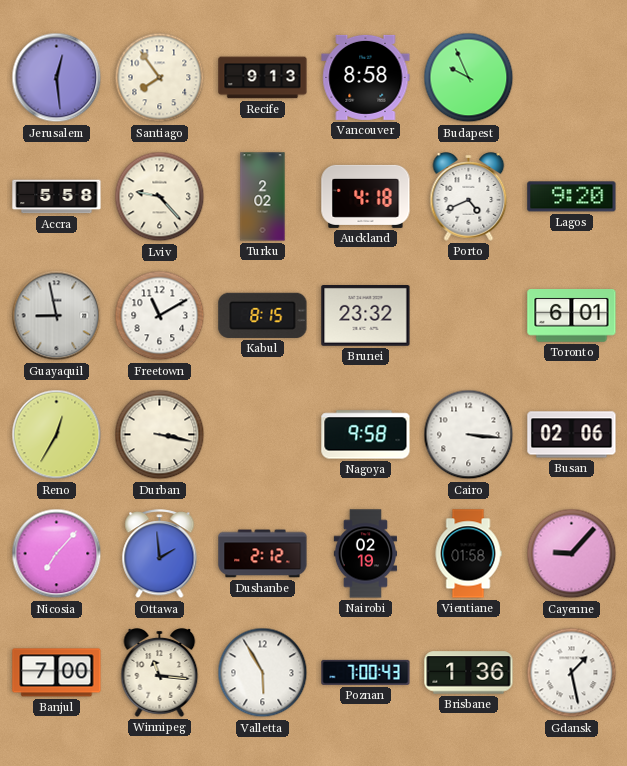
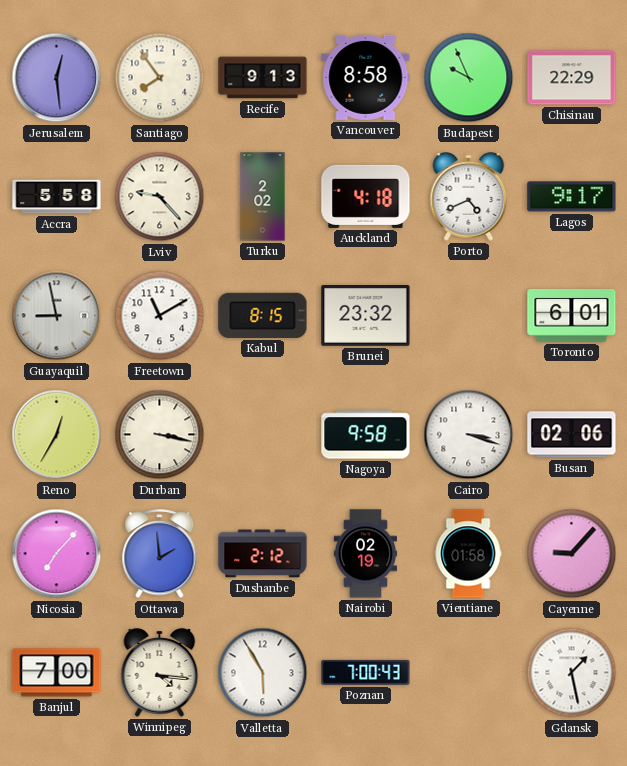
Chisinau: none -> 22:29 (572, 78)
Lagos: 9:20 -> 9:17 (572, 197)
Cairo: 3:16 -> 3:18 (469, 435)
Winnipeg: 11:16 -> 4:16 (160, 673)
Brisbane: 1:36 -> none (469, 673)
